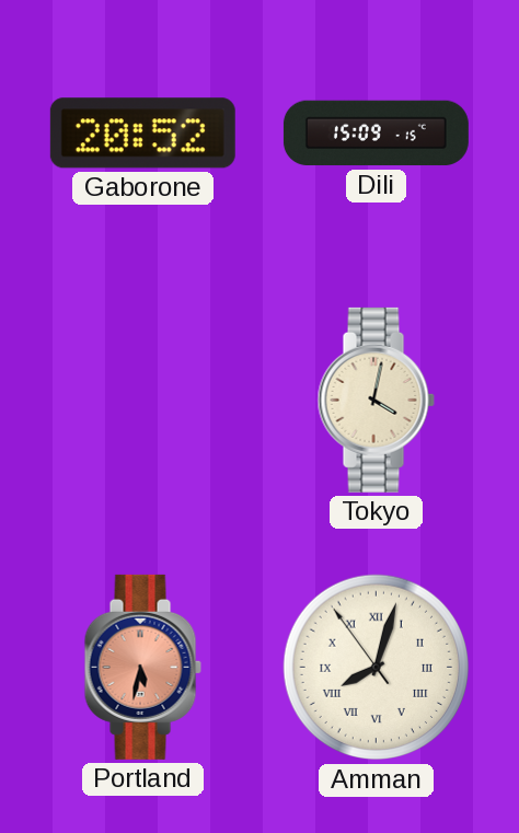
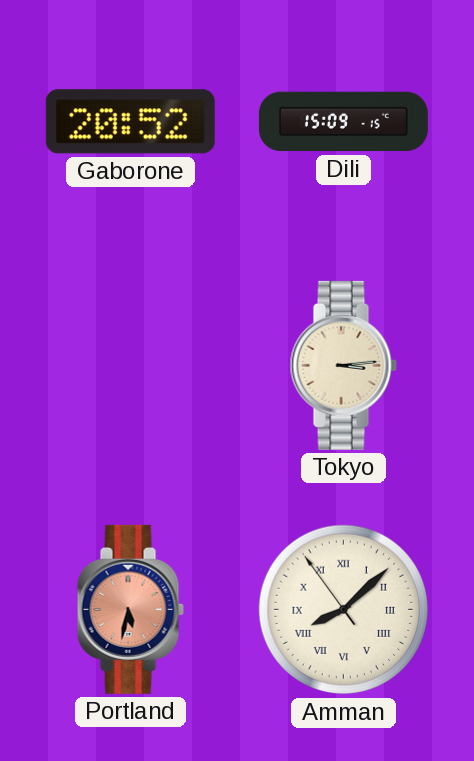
Tokyo: 4:02 -> 3:14 (343, 365)
Amman: 8:02 -> 8:07 (344, 610)
